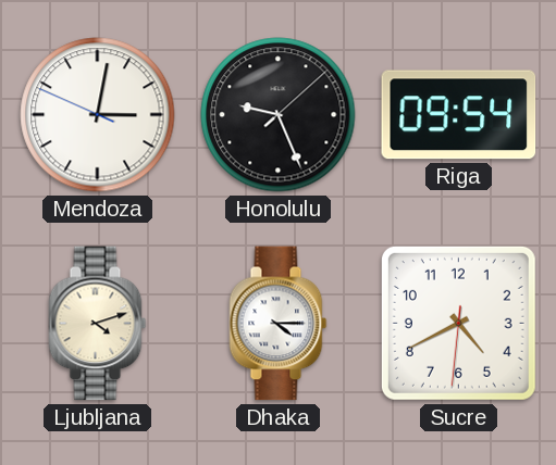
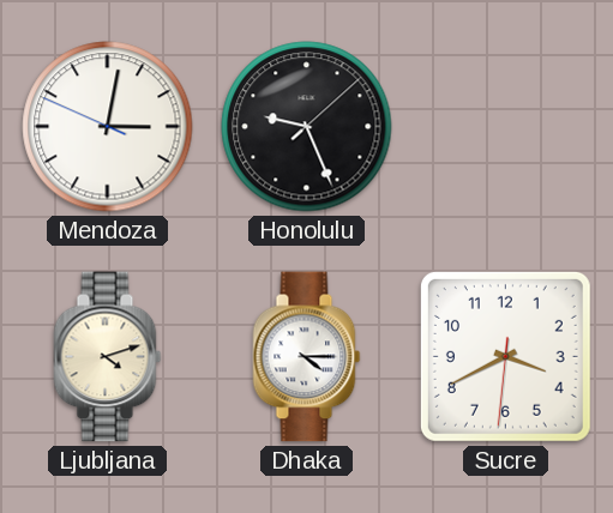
Riga: 09:54 -> none (459, 115)
Sucre: 4:40 -> 3:40 (505, 356)
